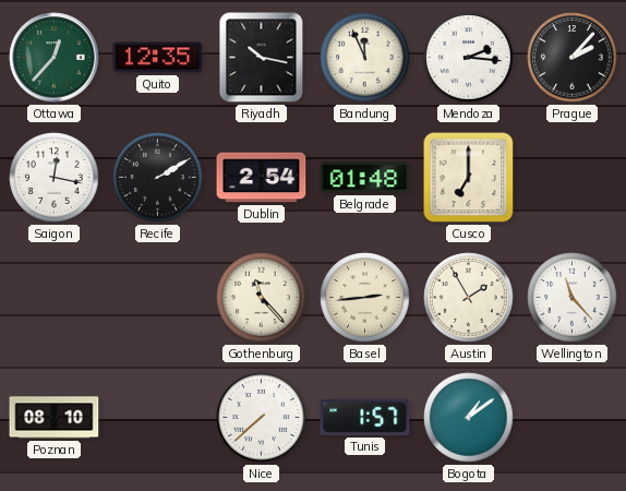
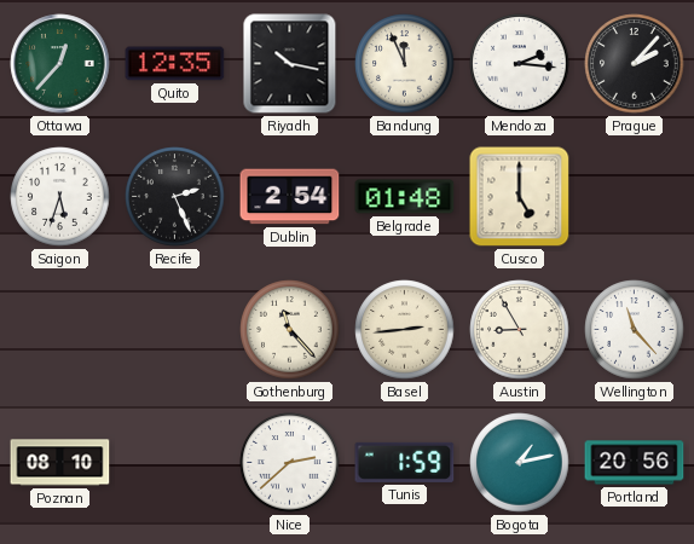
Saigon: 12:17 -> 5:33 (60, 197)
Recife: 2:10 -> 2:26 (175, 197)
Cusco: 7:00 -> 5:00 (520, 197)
Austin: 1:55 -> 8:55 (520, 330)
Nice: 7:38 -> 2:38 (290, 463)
Tunis: 1:57 -> 1:59 (405, 462)
Bogota: 1:09 -> 1:13 (520, 463)
Portland: none -> 20:56 (635, 463)
